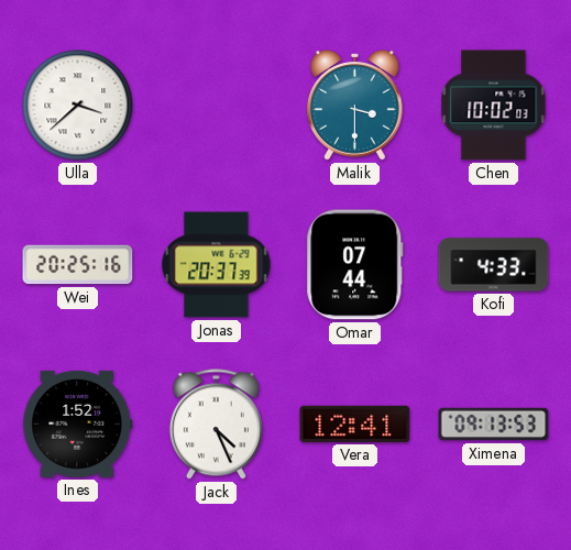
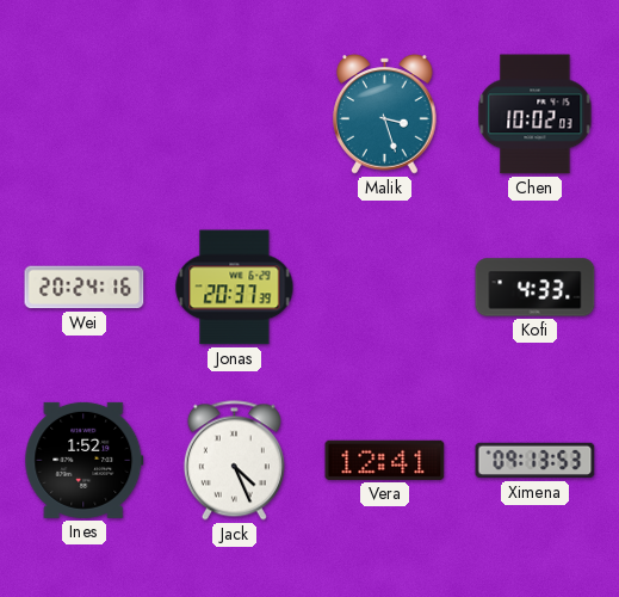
Ulla: 3:38 -> none (78, 106)
Malik: 3:30 -> 3:27 (385, 115)
Wei: 20:25 -> 20:24 (85, 288)
Omar: 07:44 -> none (355, 265)
